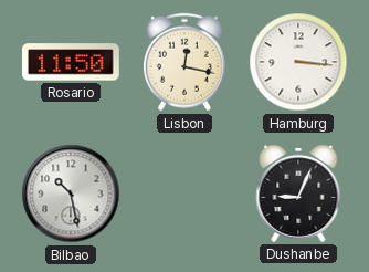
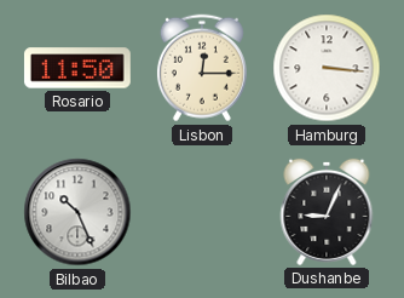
Lisbon: 12:17 -> 12:15 (202, 68)
Bilbao: 10:28 -> 10:26 (77, 212)
